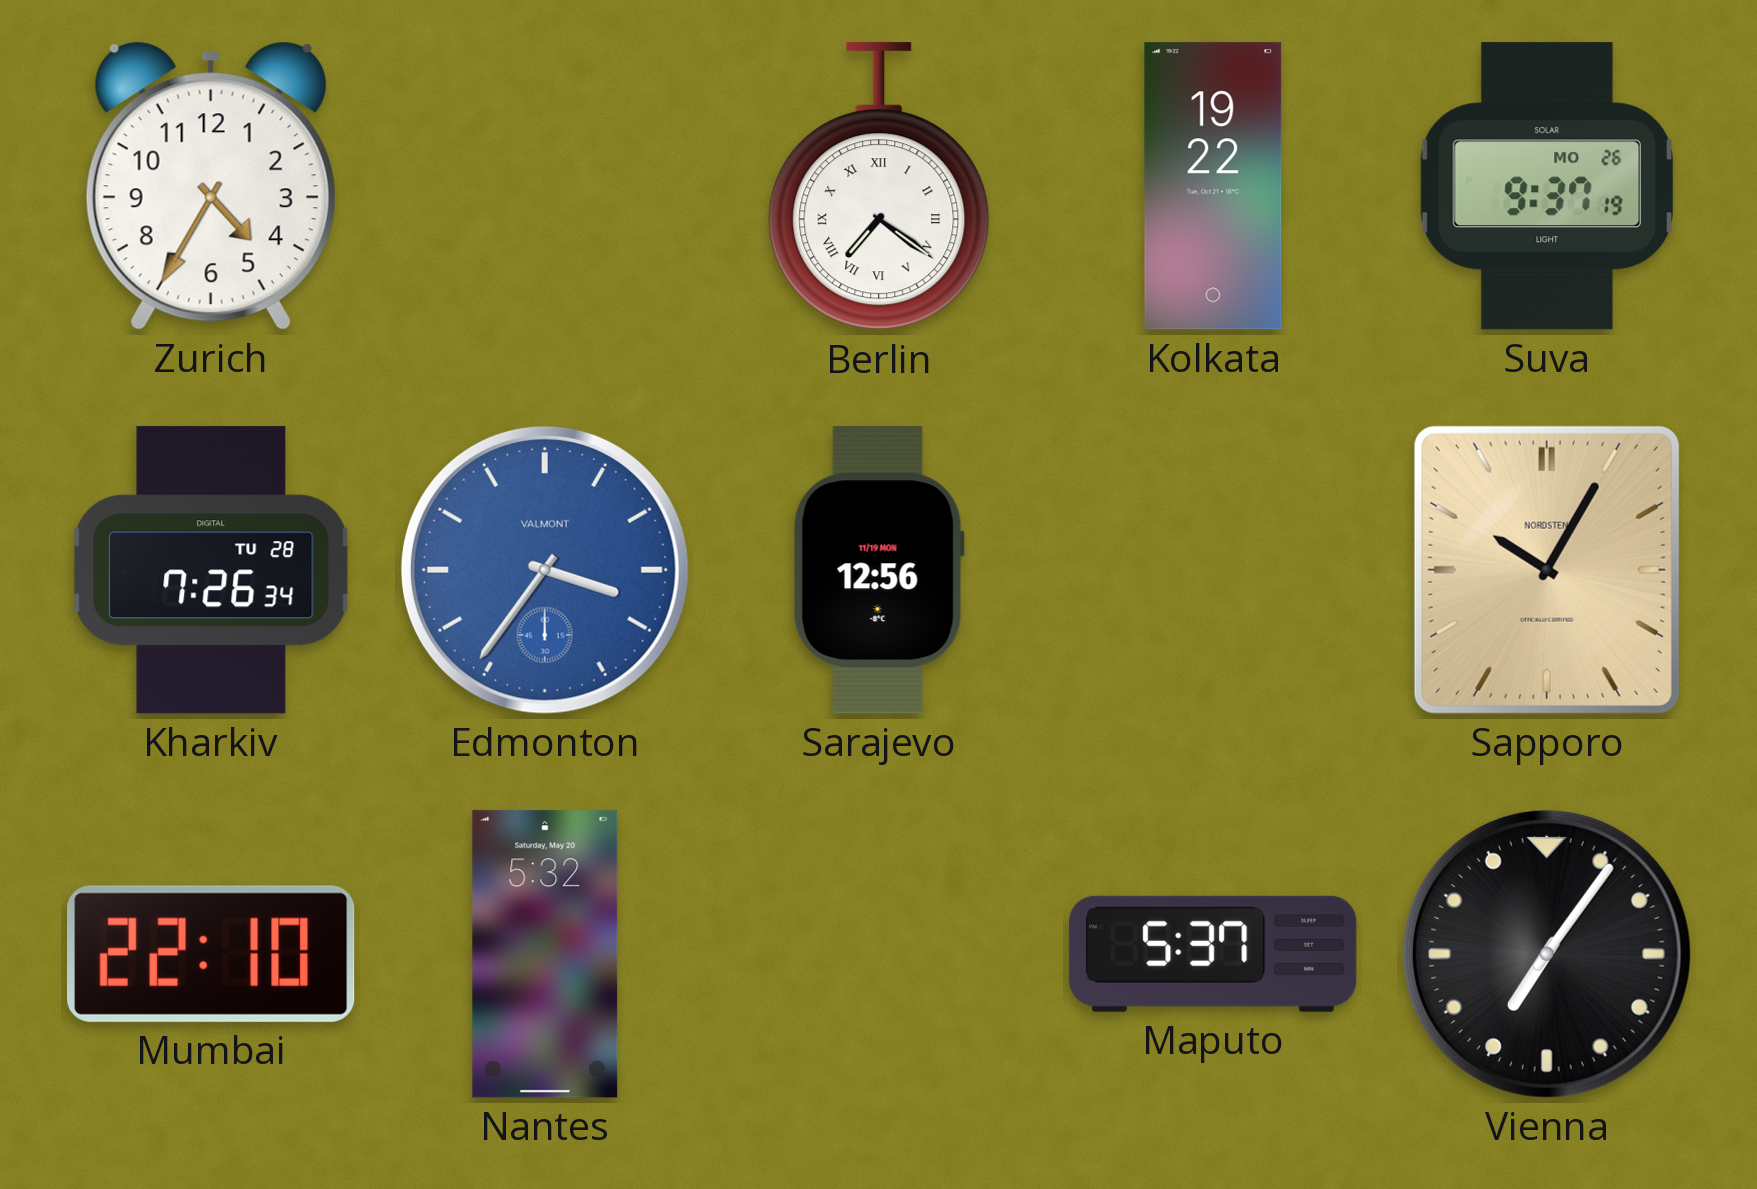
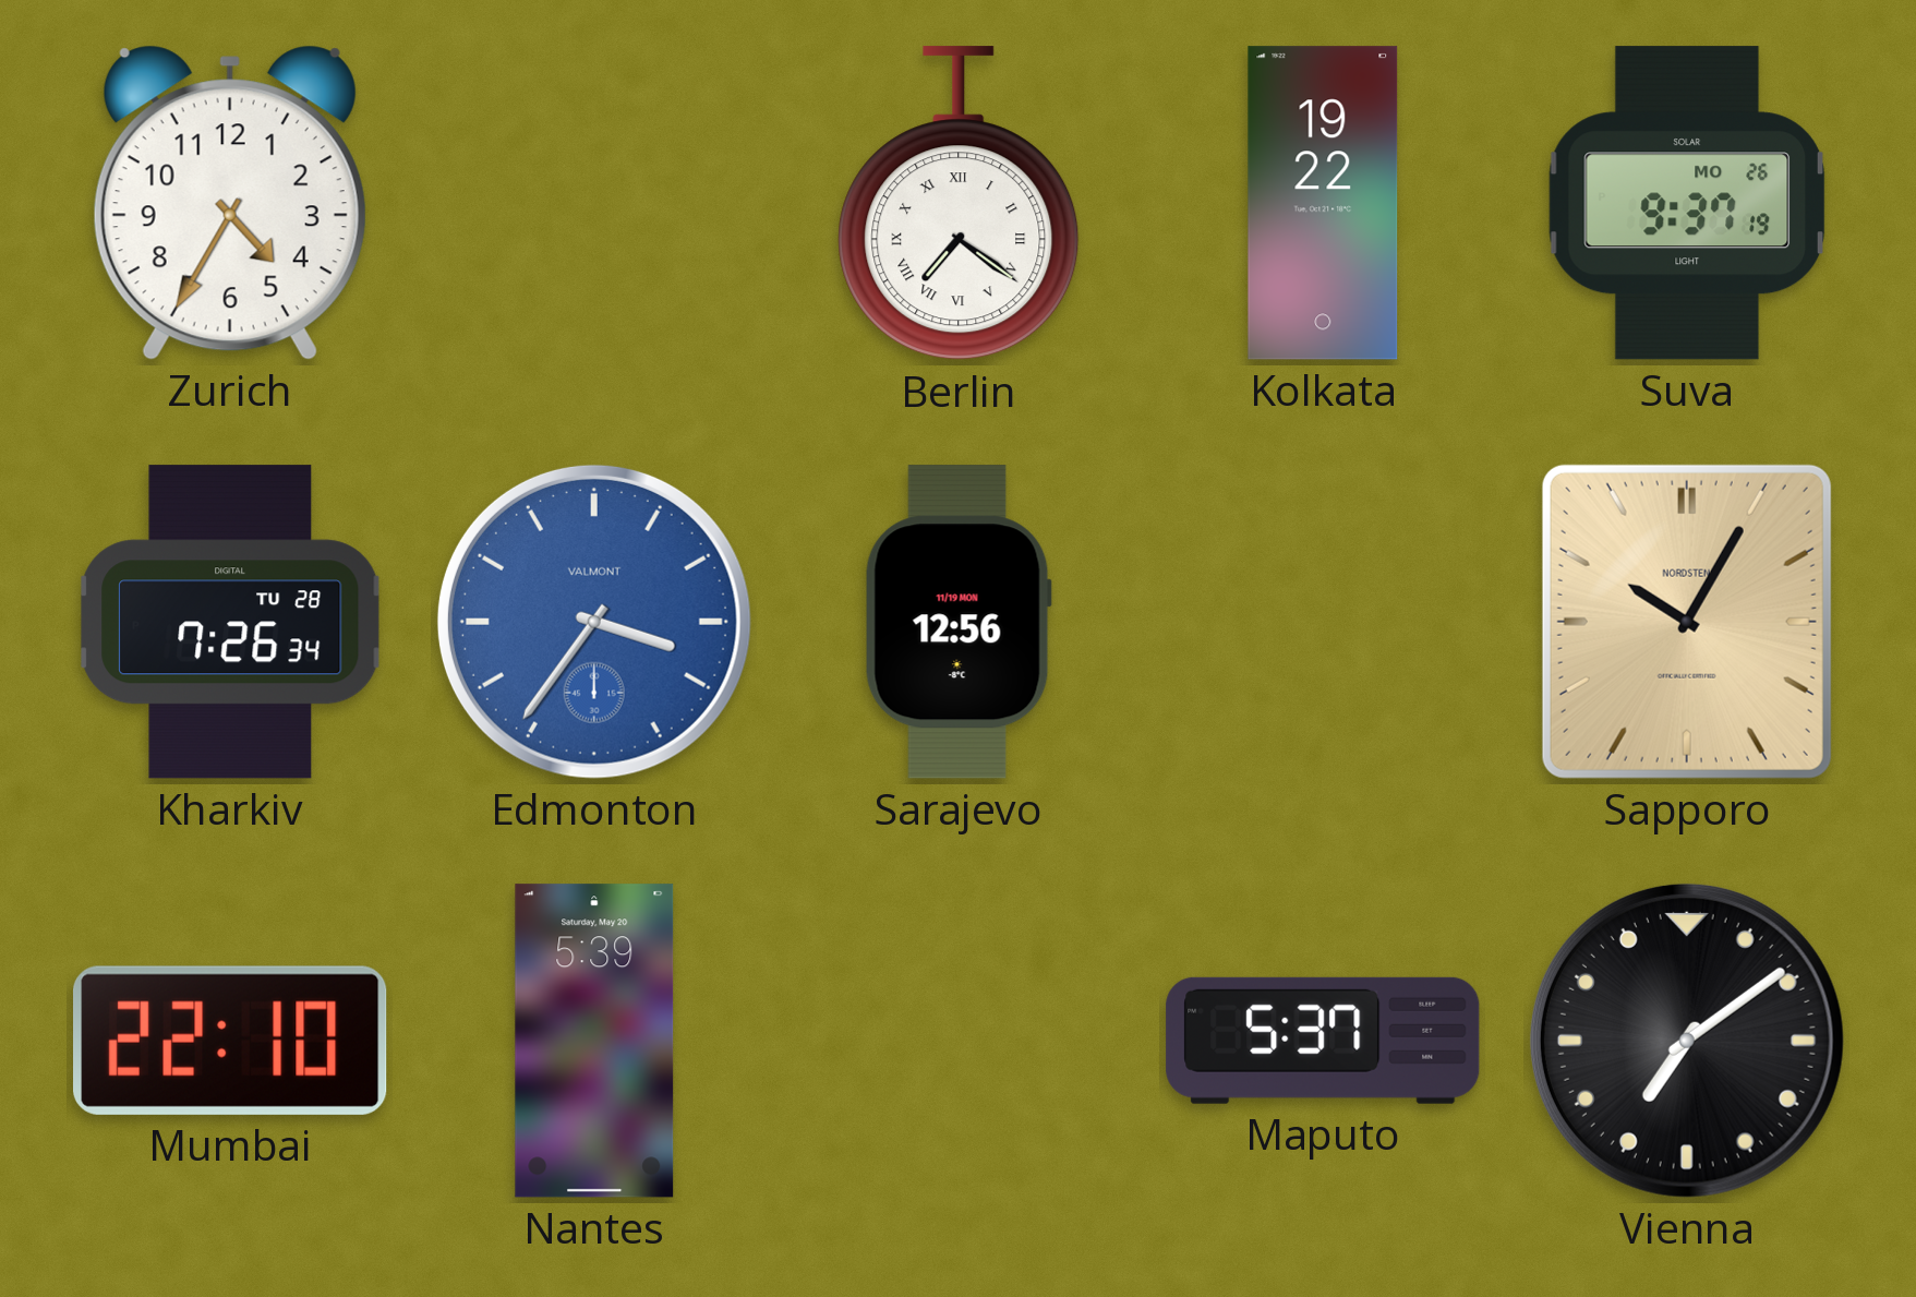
Nantes: 5:32 -> 5:39 (594, 1041)
Vienna: 7:06 -> 7:09 (1687, 1041)
